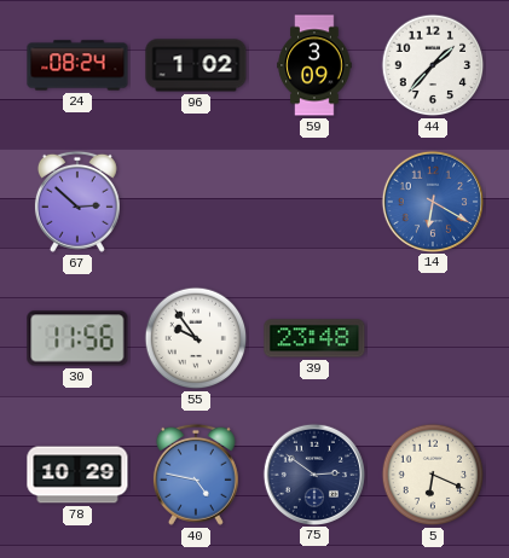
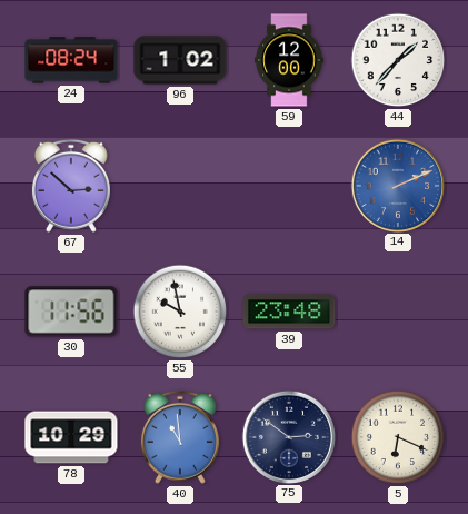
59: 3:09 -> 12:00 (289, 60)
14: 6:20 -> 2:11 (397, 185)
55: 9:54 -> 9:58 (180, 312)
40: 4:47 -> 10:59 (180, 437)
